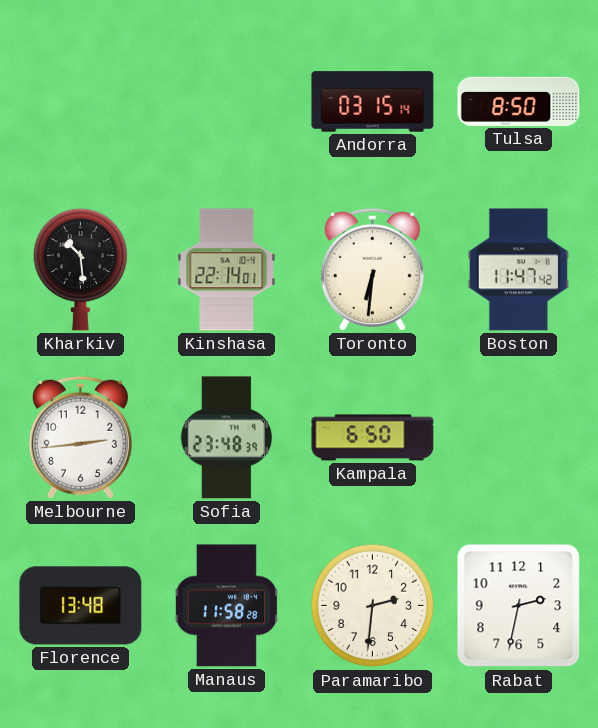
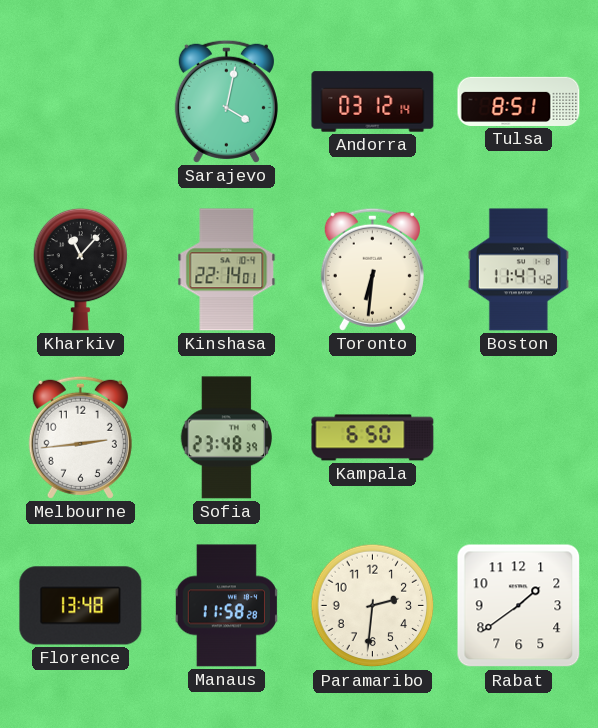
Sarajevo: none -> 4:02 (226, 101)
Andorra: 03:15 -> 03:12 (373, 102)
Tulsa: 8:50 -> 8:51 (519, 101)
Kharkiv: 10:29 -> 11:07 (81, 269)
Rabat: 2:32 -> 1:39 (519, 606)
